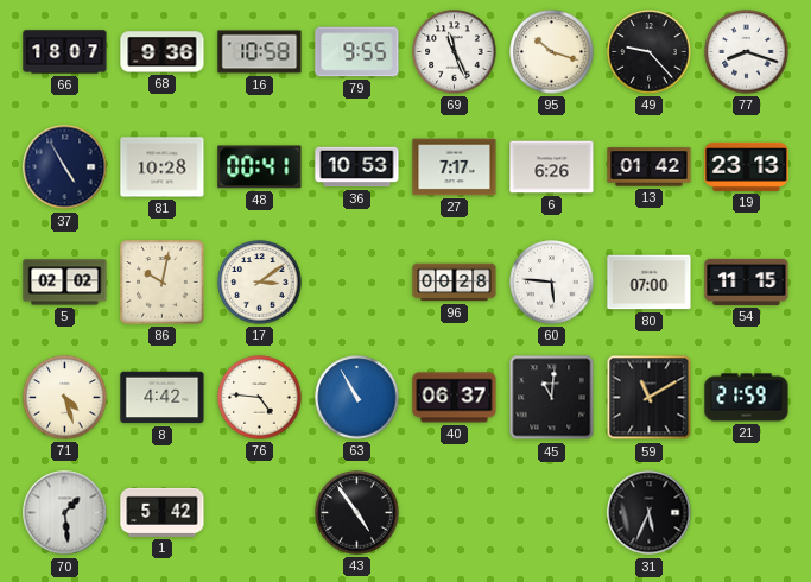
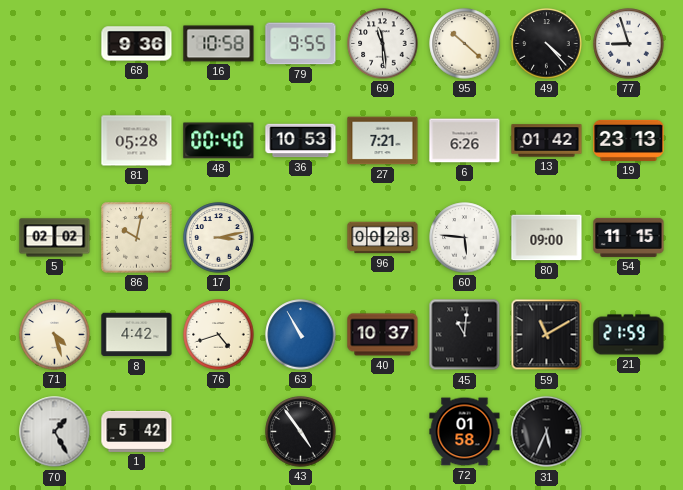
66: 18:07 -> none (65, 52)
69: 11:26 -> 11:29 (383, 44)
95: 10:18 -> 10:22 (465, 44)
49: 9:23 -> 4:23 (547, 44)
77: 8:18 -> 8:57 (629, 44)
37: 4:55 -> none (65, 167)
81: 10:28 -> 05:28 (137, 141)
48: 00:41 -> 00:40 (219, 141)
27: 7:17 -> 7:21 (383, 141)
17: 3:09 -> 3:13 (219, 238)
80: 07:00 -> 09:00 (547, 238)
76: 4:46 -> 4:42 (219, 335)
40: 06:37 -> 10:37 (383, 335)
70: 1:29 -> 1:25 (55, 432)
72: none -> 01:58 (465, 432)
